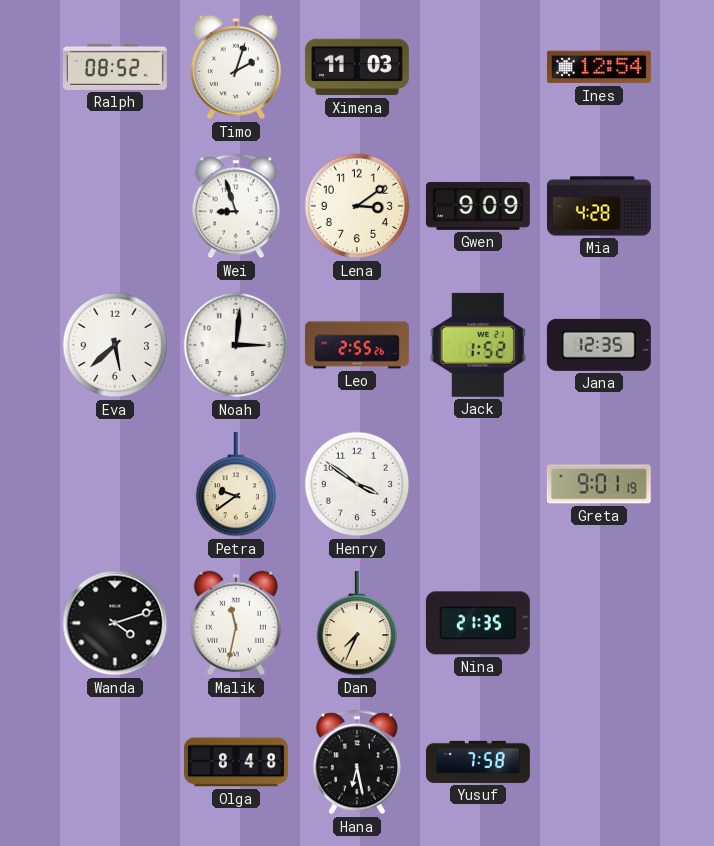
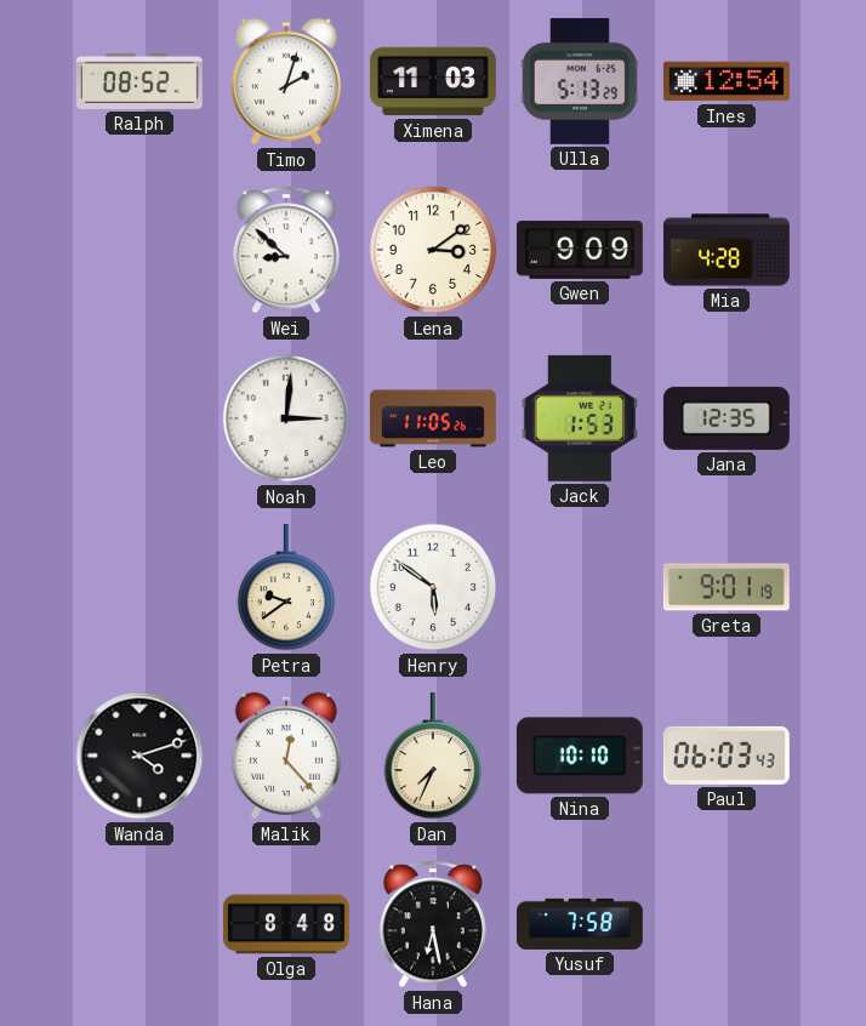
Ulla: none -> 5:13 (580, 81)
Wei: 8:57 -> 8:52 (286, 250)
Eva: 5:38 -> none (115, 345)
Leo: 2:55 -> 11:05 (433, 418)
Jack: 1:52 -> 1:53 (579, 418)
Henry: 3:51 -> 5:51 (433, 587)
Malik: 11:32 -> 12:23 (286, 756)
Nina: 21:35 -> 10:10 (580, 756)
Paul: none -> 06:03 (727, 756)
